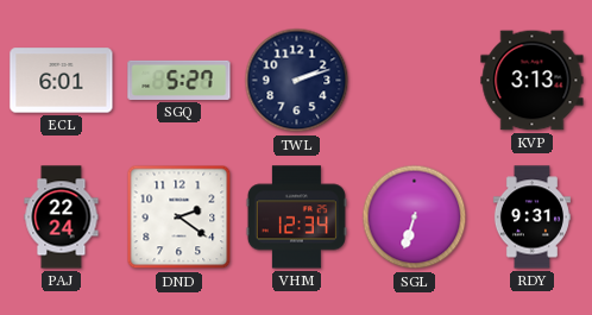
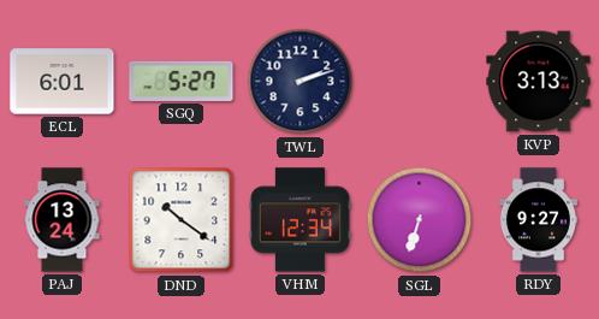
PAJ: 22:24 -> 13:24 (63, 220)
DND: 2:21 -> 10:21 (182, 220)
RDY: 9:31 -> 9:27 (538, 220)
